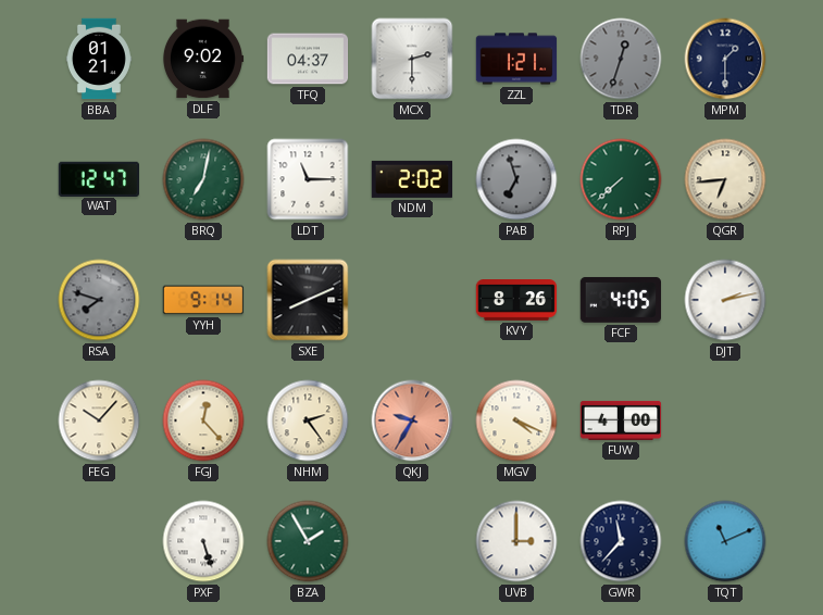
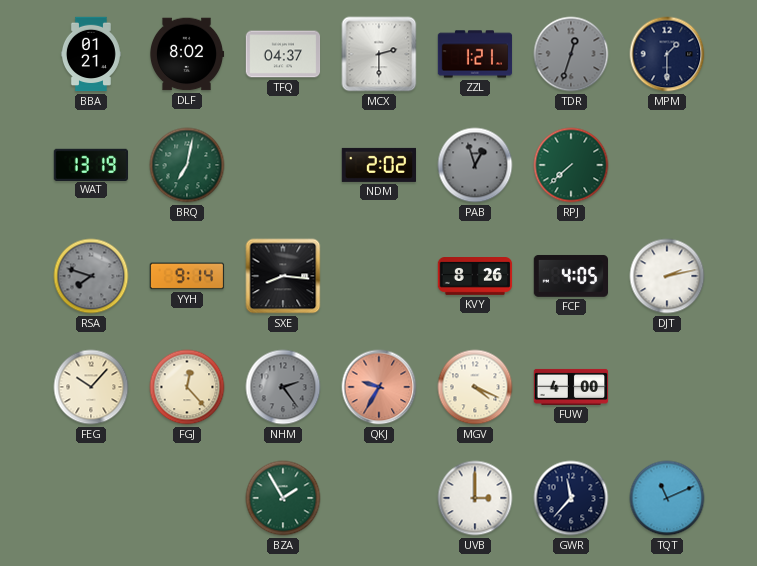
DLF: 9:02 -> 8:02 (187, 54)
WAT: 12:47 -> 13:19 (90, 164)
LDT: 11:15 -> none (308, 179)
PAB: 6:57 -> 12:57 (475, 165)
QGR: 6:44 -> none (725, 179)
SXE: 8:11 -> 8:16 (283, 276)
NHM dial: cream -> grey (283, 387)
PXF: 5:27 -> none (203, 541)
